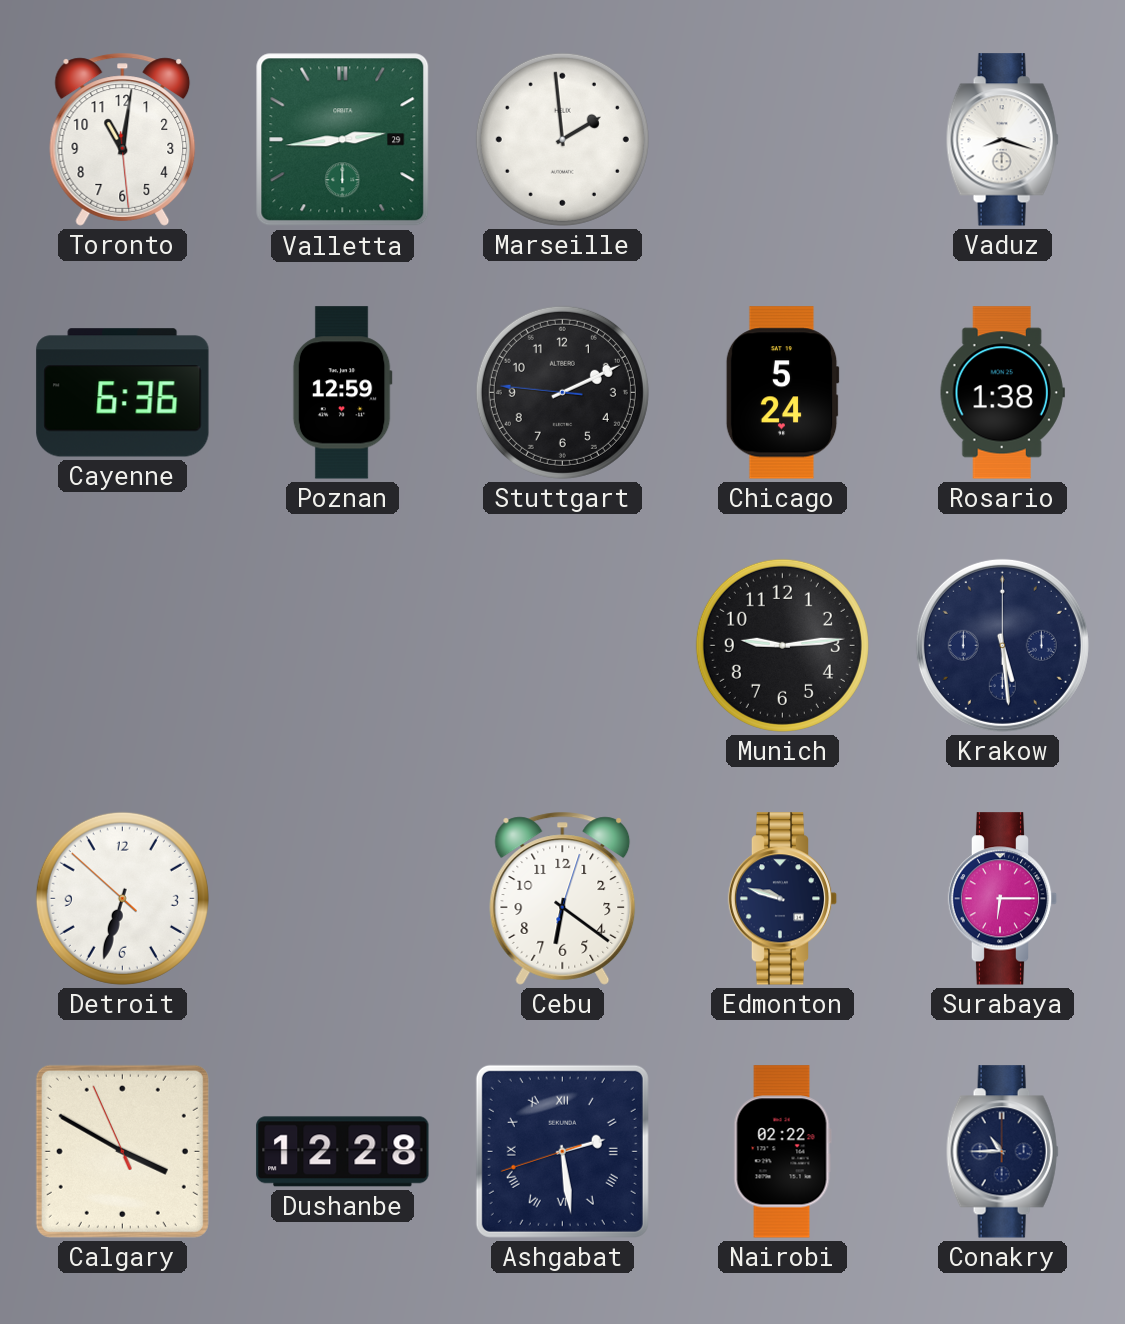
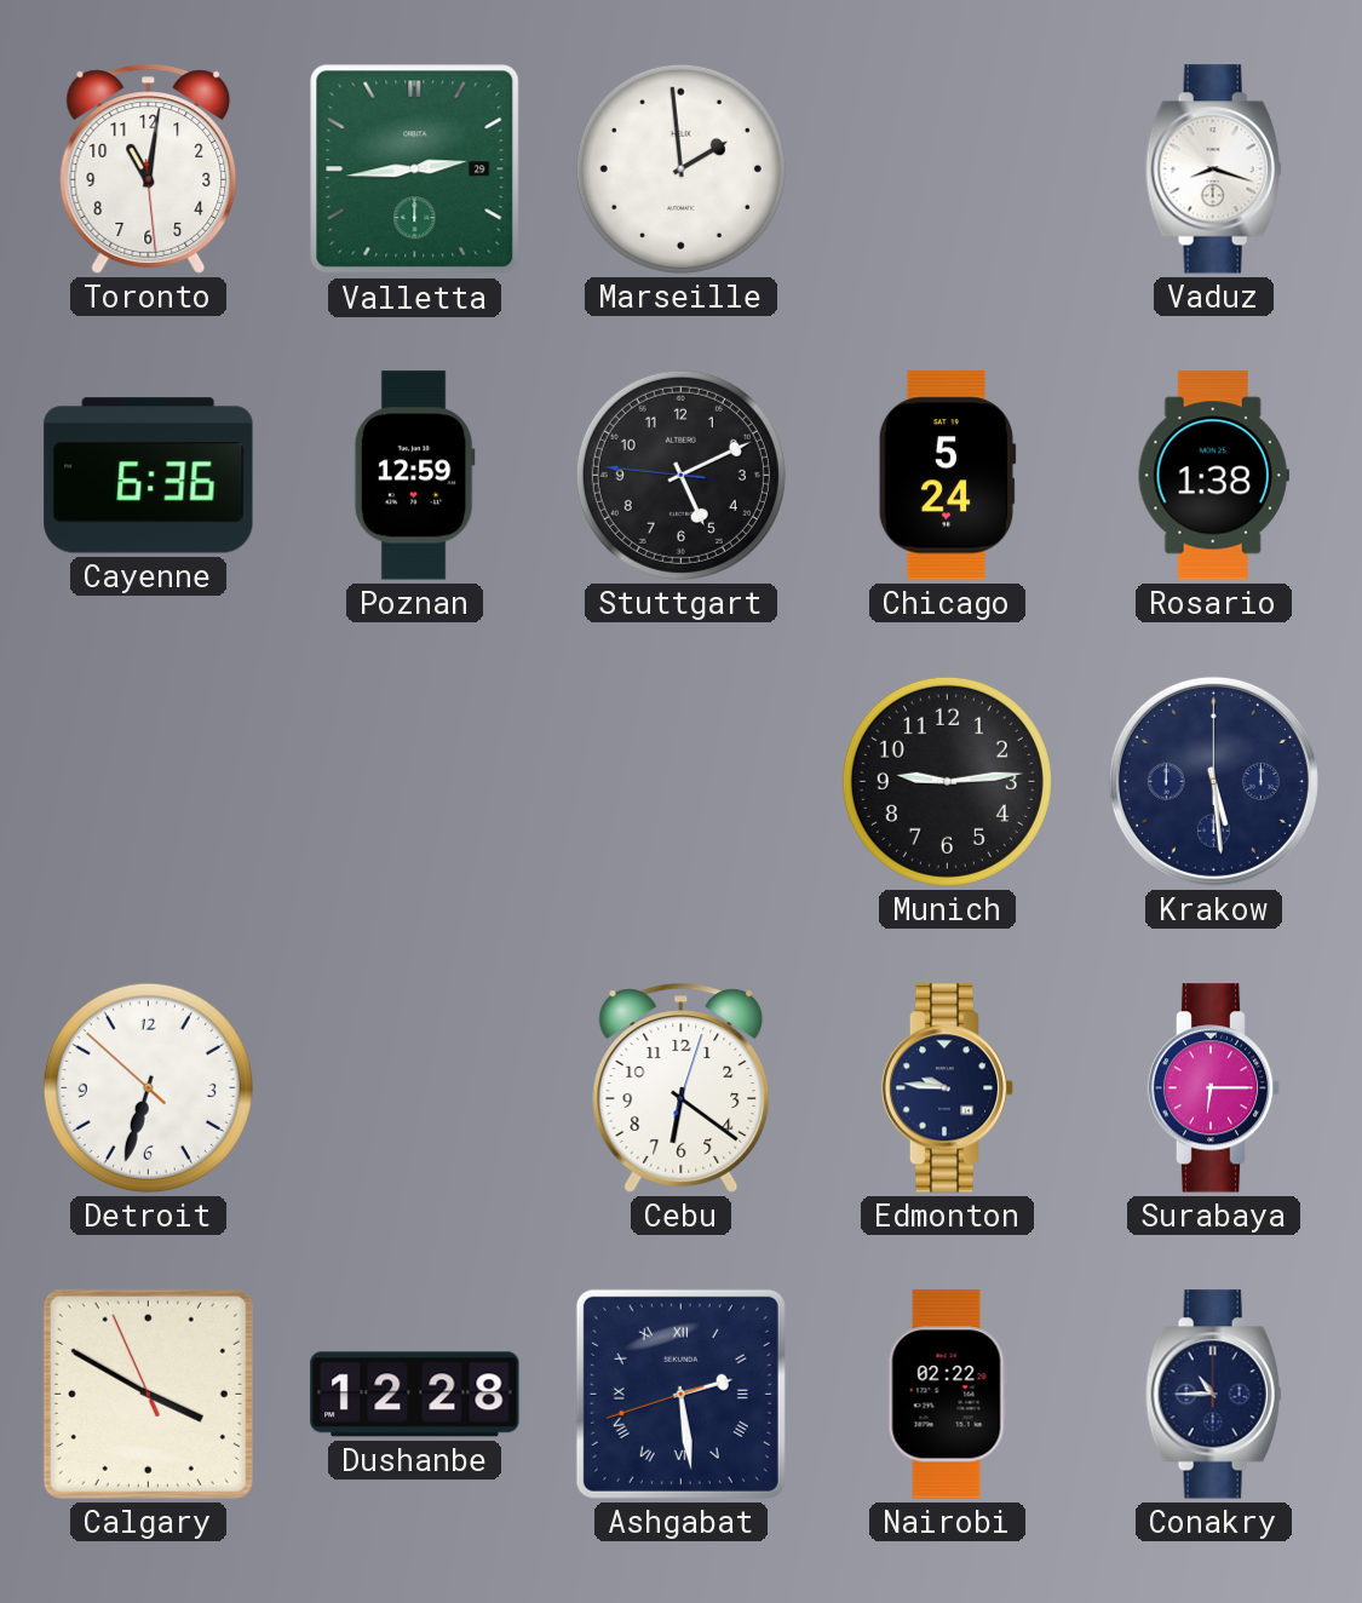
Stuttgart: 2:10 -> 5:10 (680, 475)
Edmonton: 9:48 -> 9:46 (948, 1088)
